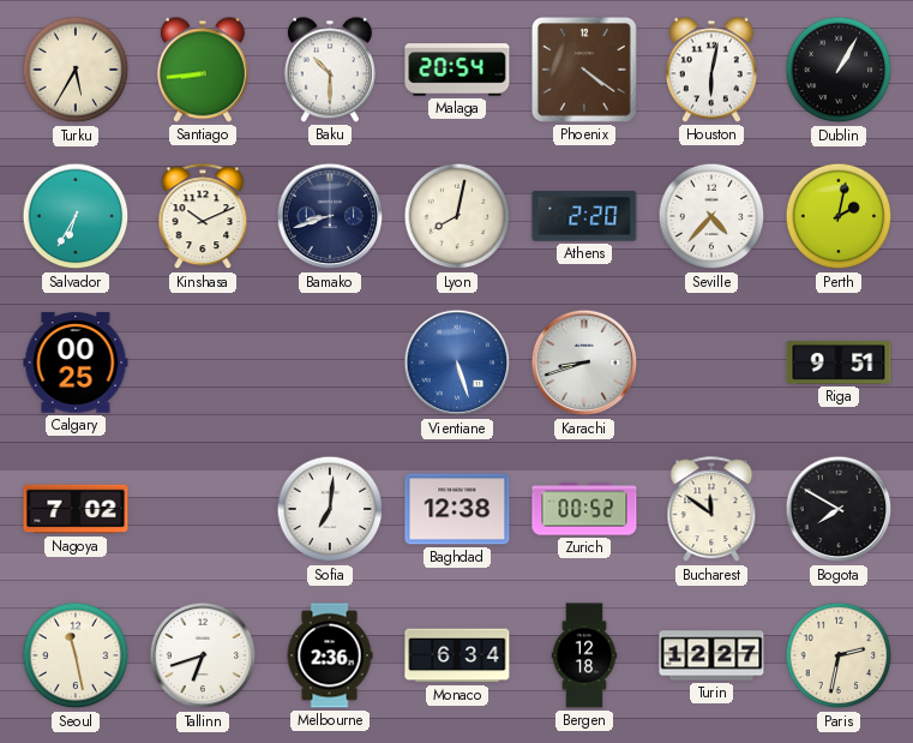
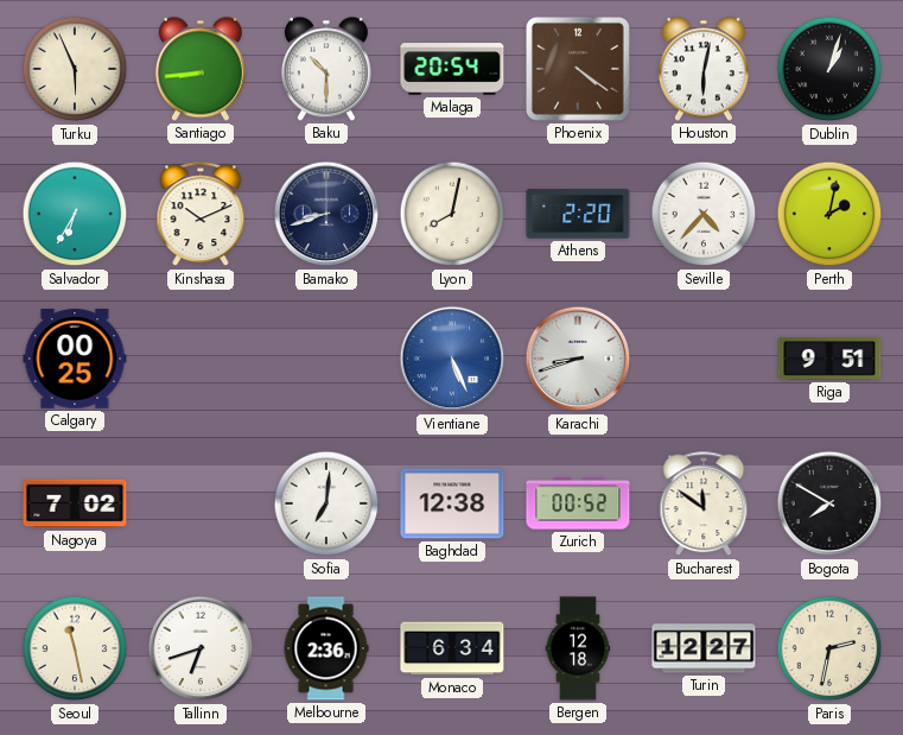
Turku: 5:35 -> 5:56 (75, 69)
Dublin: 1:05 -> 1:03 (829, 69)
Vientiane: 5:27 -> 5:26 (452, 359)
